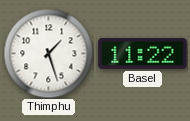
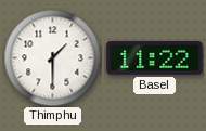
Thimphu: 1:27 -> 1:30 (52, 57)
